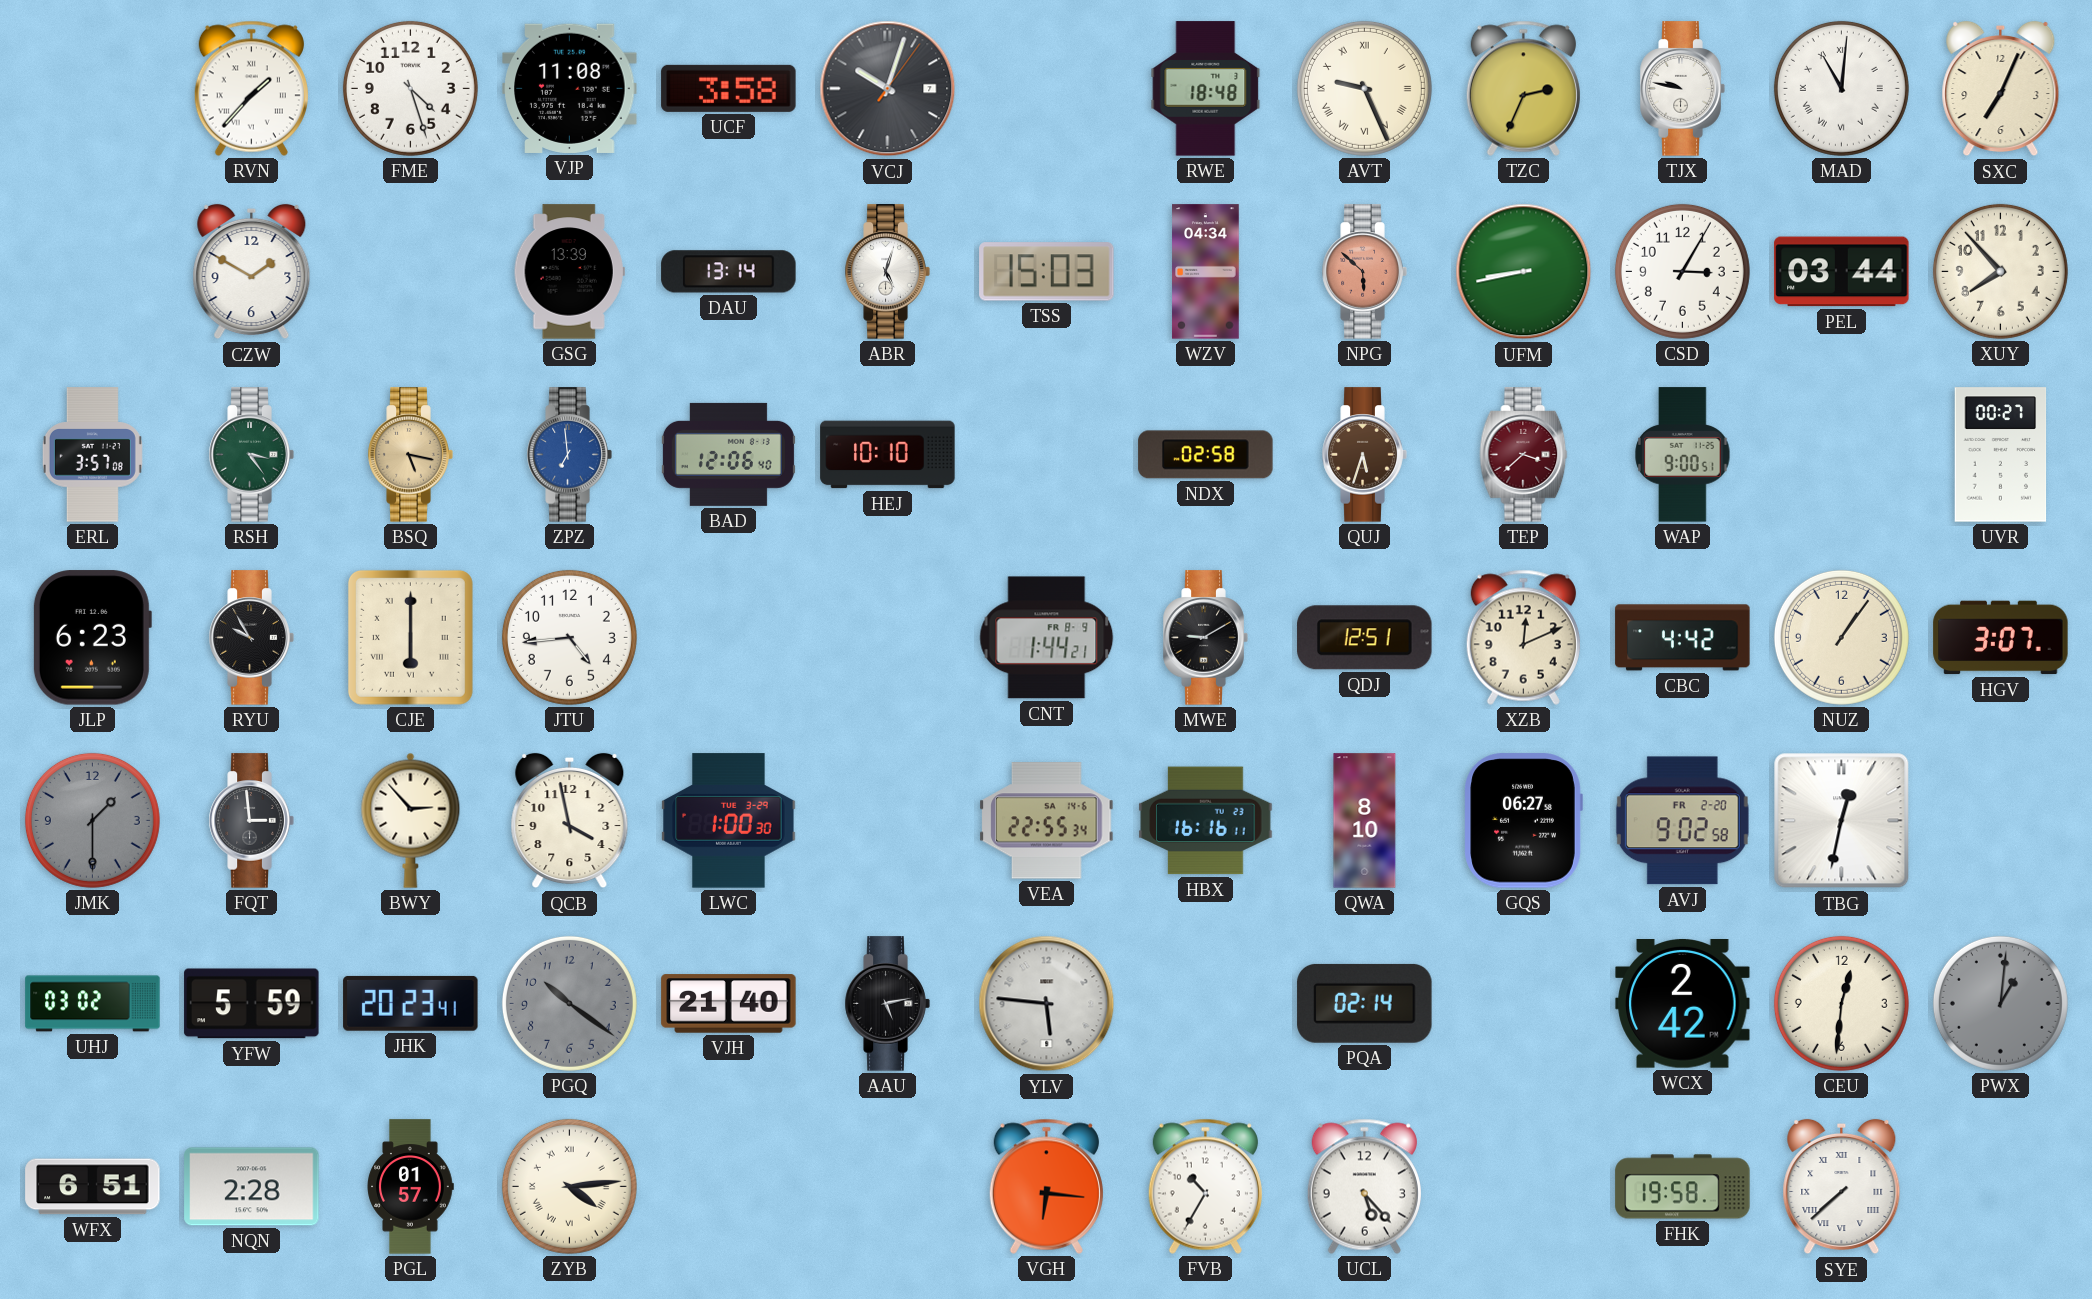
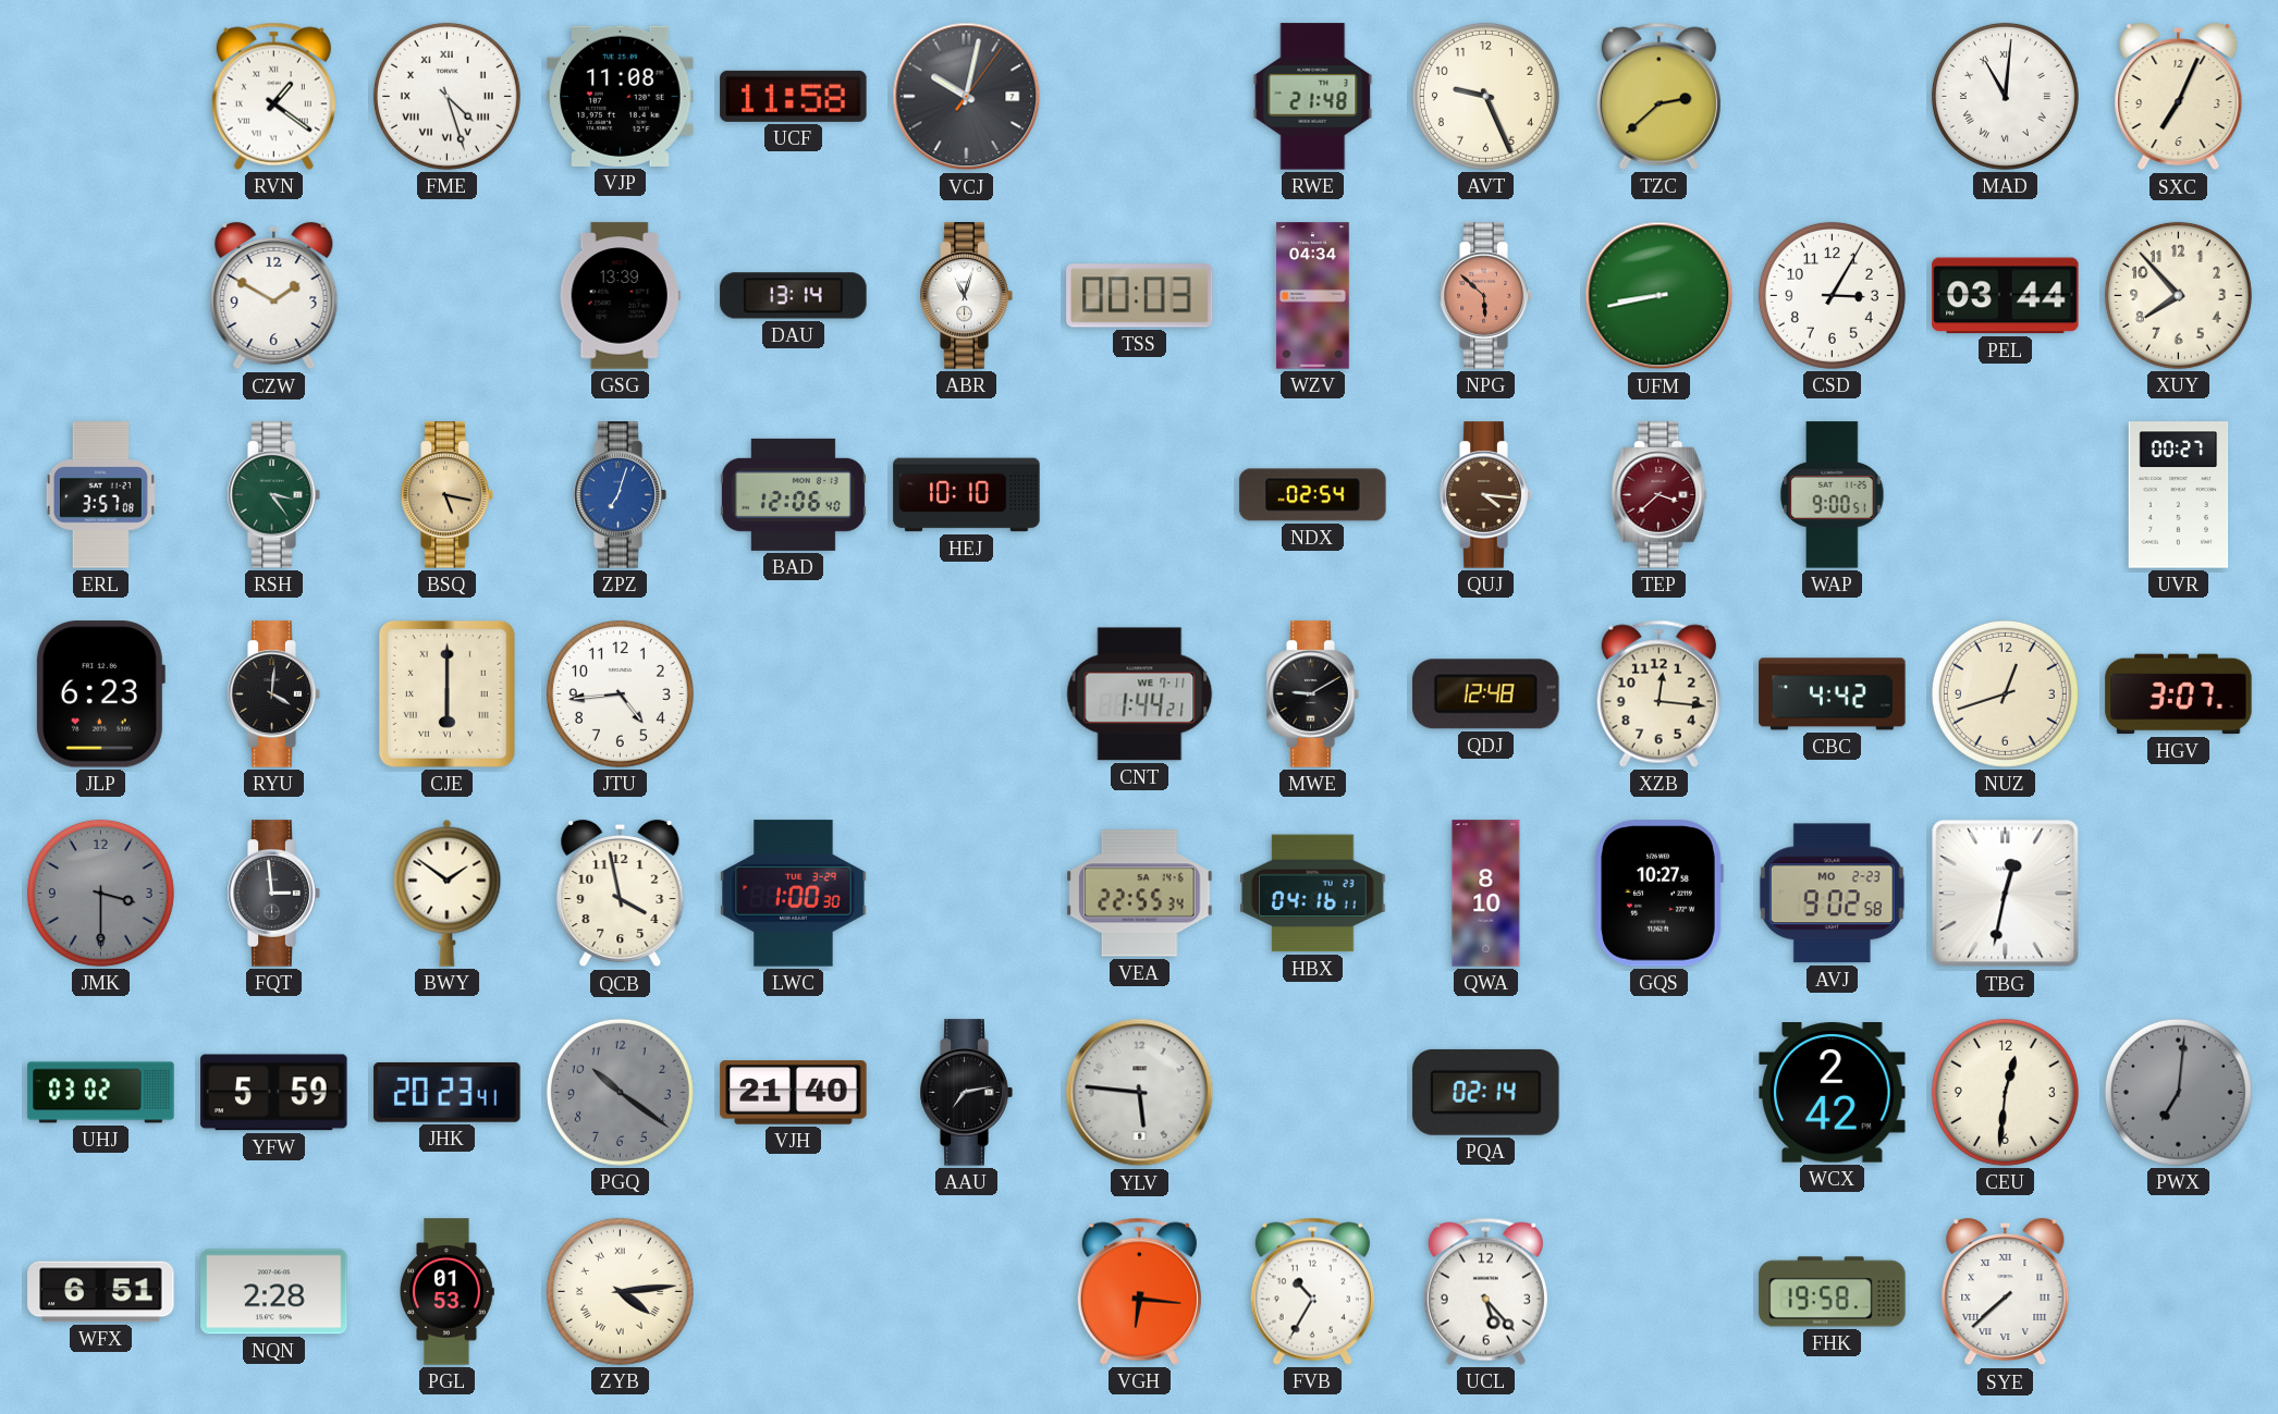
RVN: 1:37 -> 1:21 (273, 96)
FME numerals: Arabic -> Roman (446, 96)
UCF: 3:58 -> 11:58 (794, 96)
VCJ: 10:03 -> 10:02 (967, 97)
RWE: 18:48 -> 21:48 (1313, 97)
AVT numerals: Roman -> Arabic (1485, 96)
TZC: 2:34 -> 2:38 (1658, 96)
TJX: 9:47 -> none (1682, 89)
ABR: 5:03 -> 11:03 (966, 296)
TSS: 15:03 -> 00:03 (1140, 296)
ZPZ: 6:59 -> 7:03 (620, 495)
NDX: 02:58 -> 02:54 (1313, 495)
QUJ: 5:33 -> 4:16 (1485, 495)
RYU: 9:55 -> 4:01 (273, 694)
CNT date: FR 8-9 -> WE 7-11 (1140, 694)
QDJ: 12:51 -> 12:48 (1486, 694)
XZB: 12:11 -> 12:16 (1658, 693)
NUZ: 1:06 -> 12:42 (2005, 693)
JMK: 1:30 -> 3:30 (100, 893)
BWY: 2:53 -> 1:51 (448, 893)
HBX: 16:16 -> 04:16 (1313, 894)
GQS: 06:27 -> 10:27 (1658, 894)
AVJ date: FR 2-20 -> MO 2-23 (1832, 894)
AAU: 5:13 -> 7:13 (966, 1093)
PWX: 1:01 -> 7:01 (2178, 1092)
PGL: 01:57 -> 01:53 (446, 1292)
